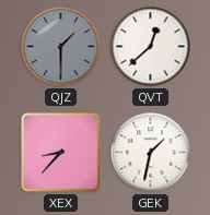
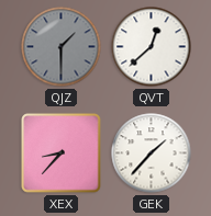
GEK: 1:32 -> 1:37 (152, 154)
